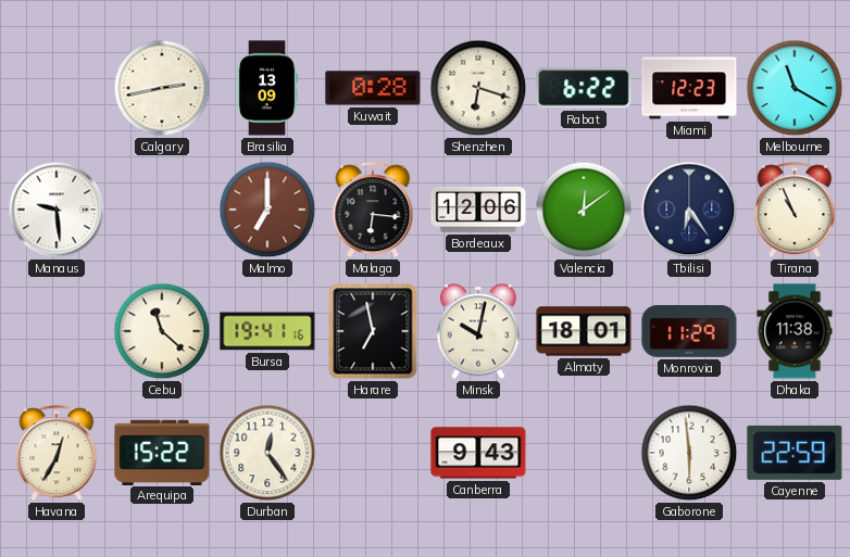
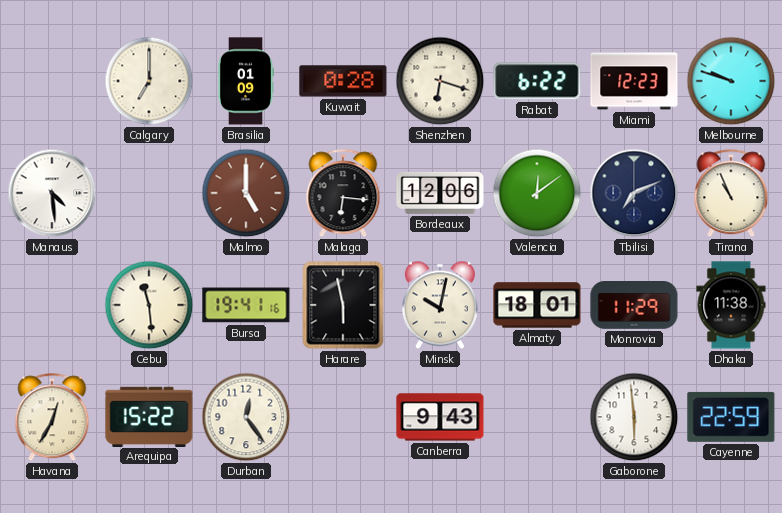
Calgary: 2:43 -> 7:00 (149, 81)
Brasilia: 13:09 -> 01:09 (245, 81)
Melbourne: 11:20 -> 9:48 (731, 81)
Manaus: 9:29 -> 4:29 (52, 193)
Malmo: 7:00 -> 5:00 (246, 193)
Tbilisi: 6:24 -> 7:11 (634, 193)
Cebu: 11:22 -> 11:29 (149, 305)
Harare: 6:58 -> 5:58 (343, 305)
